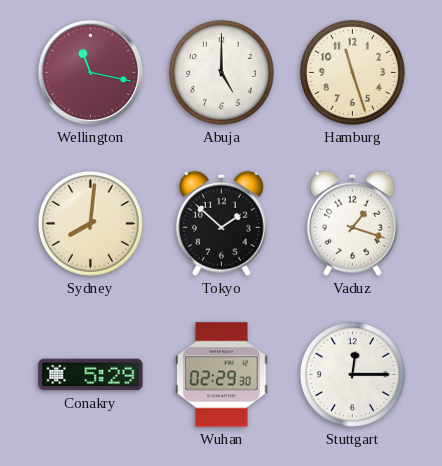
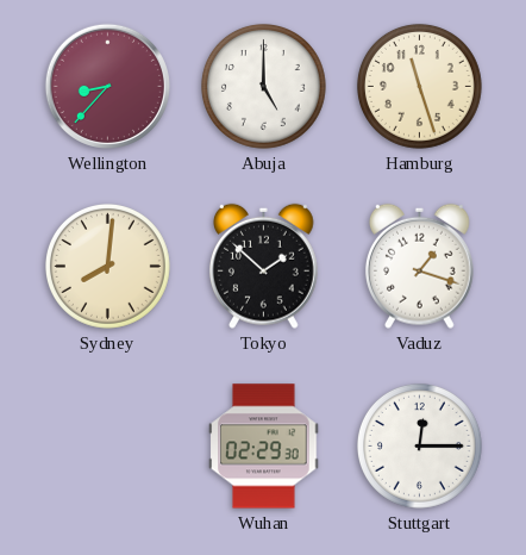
Wellington: 11:17 -> 8:37 (107, 86)
Conakry: 5:29 -> none (91, 375)
